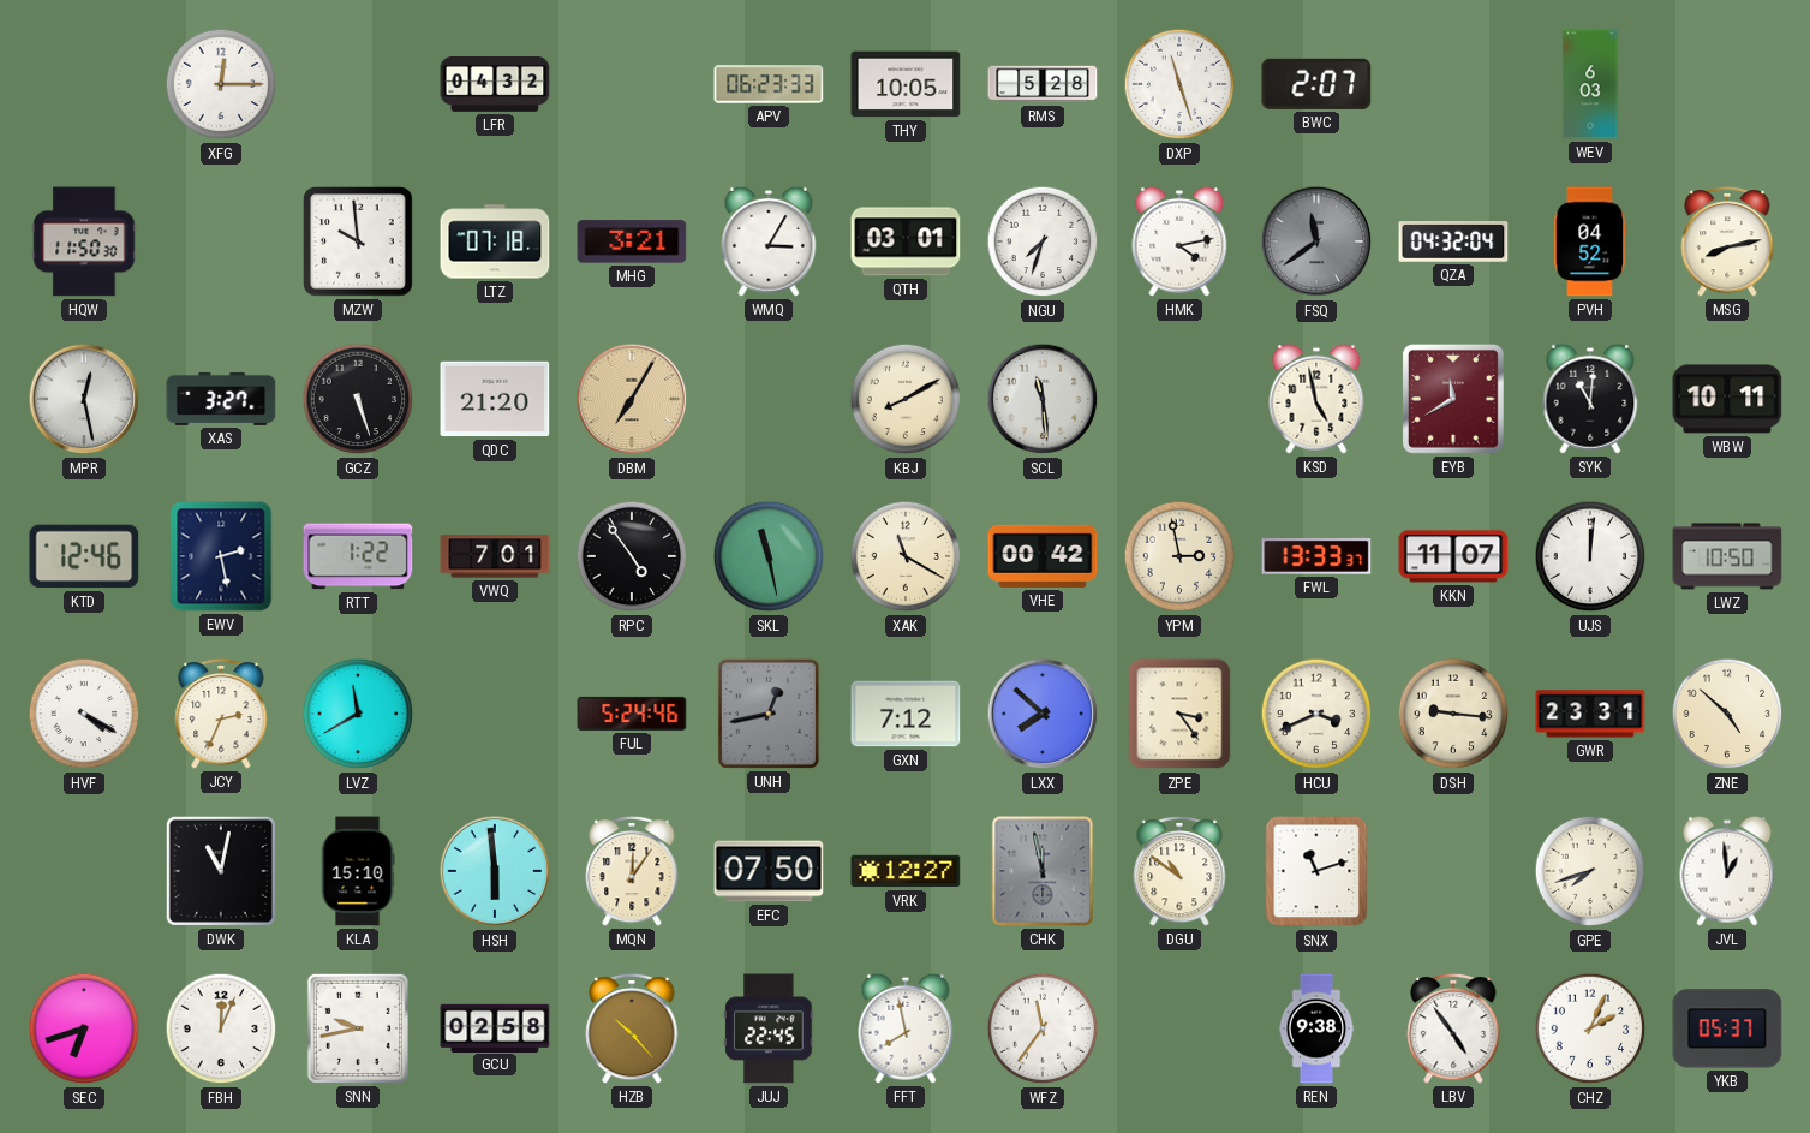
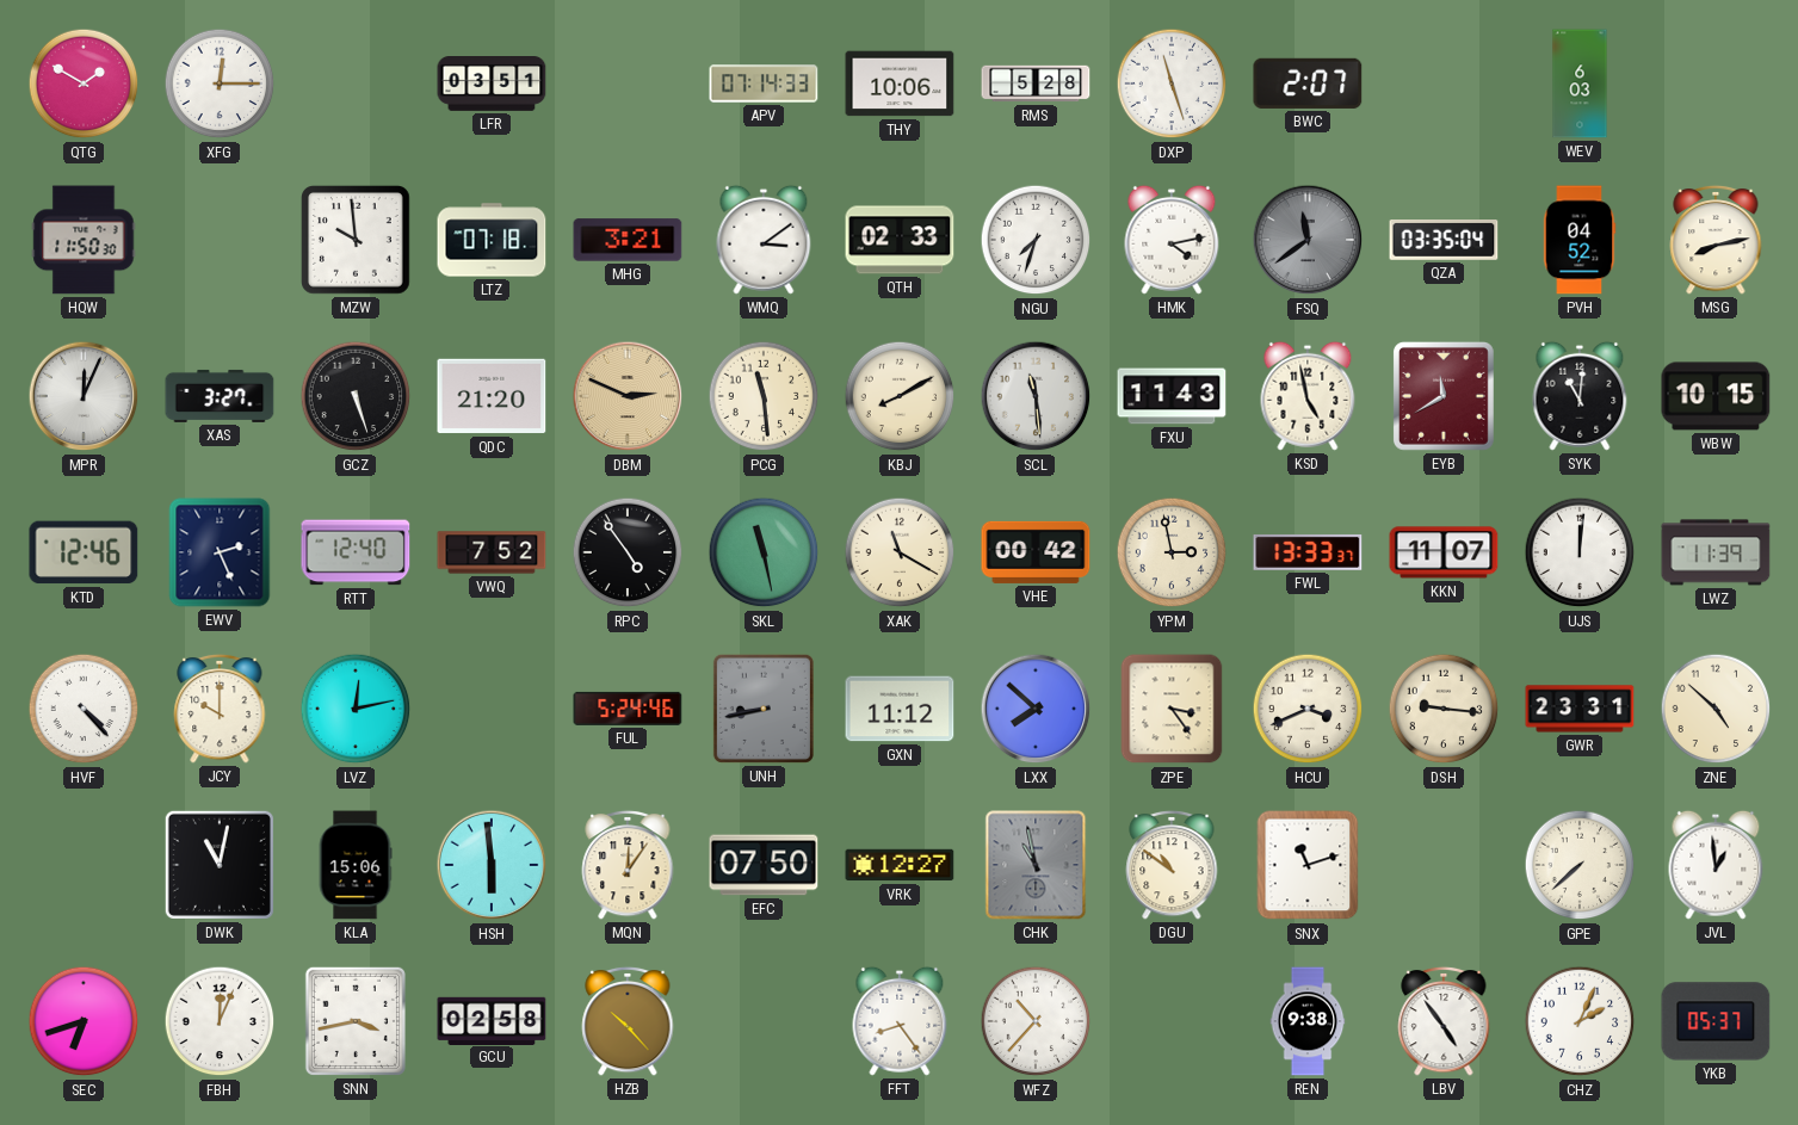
QTG: none -> 1:50 (84, 84)
LFR: 04:32 -> 03:51 (492, 85)
APV: 06:23 -> 07:14 (764, 84)
THY: 10:05 -> 10:06 (900, 84)
WMQ: 3:05 -> 3:09 (764, 240)
QTH: 03:01 -> 02:33 (900, 240)
QZA: 04:32 -> 03:35 (1444, 241)
MPR: 12:28 -> 12:04 (84, 396)
DBM: 7:05 -> 2:49 (628, 396)
PCG: none -> 11:29 (764, 396)
FXU: none -> 11:43 (1172, 396)
WBW: 10:11 -> 10:15 (1716, 396)
EWV: 2:28 -> 2:26 (220, 552)
RTT: 1:22 -> 12:40 (356, 552)
VWQ: 7:01 -> 7:52 (492, 552)
LWZ: 10:50 -> 11:39 (1716, 552)
HVF: 4:20 -> 4:23 (84, 709)
JCY: 2:34 -> 10:00 (220, 709)
LVZ: 11:40 -> 12:13 (356, 709)
UNH: 12:43 -> 8:43 (764, 709)
GXN: 7:12 -> 11:12 (900, 709)
KLA: 15:10 -> 15:06 (356, 865)
CHK: 11:58 -> 10:58 (1036, 865)
GPE: 7:42 -> 7:38 (1580, 865)
SNN: 9:43 -> 3:43 (356, 1021)
JUJ: 22:45 -> none (769, 1028)
FFT: 7:58 -> 8:24 (900, 1021)
WFZ: 11:36 -> 10:37 (1036, 1021)
